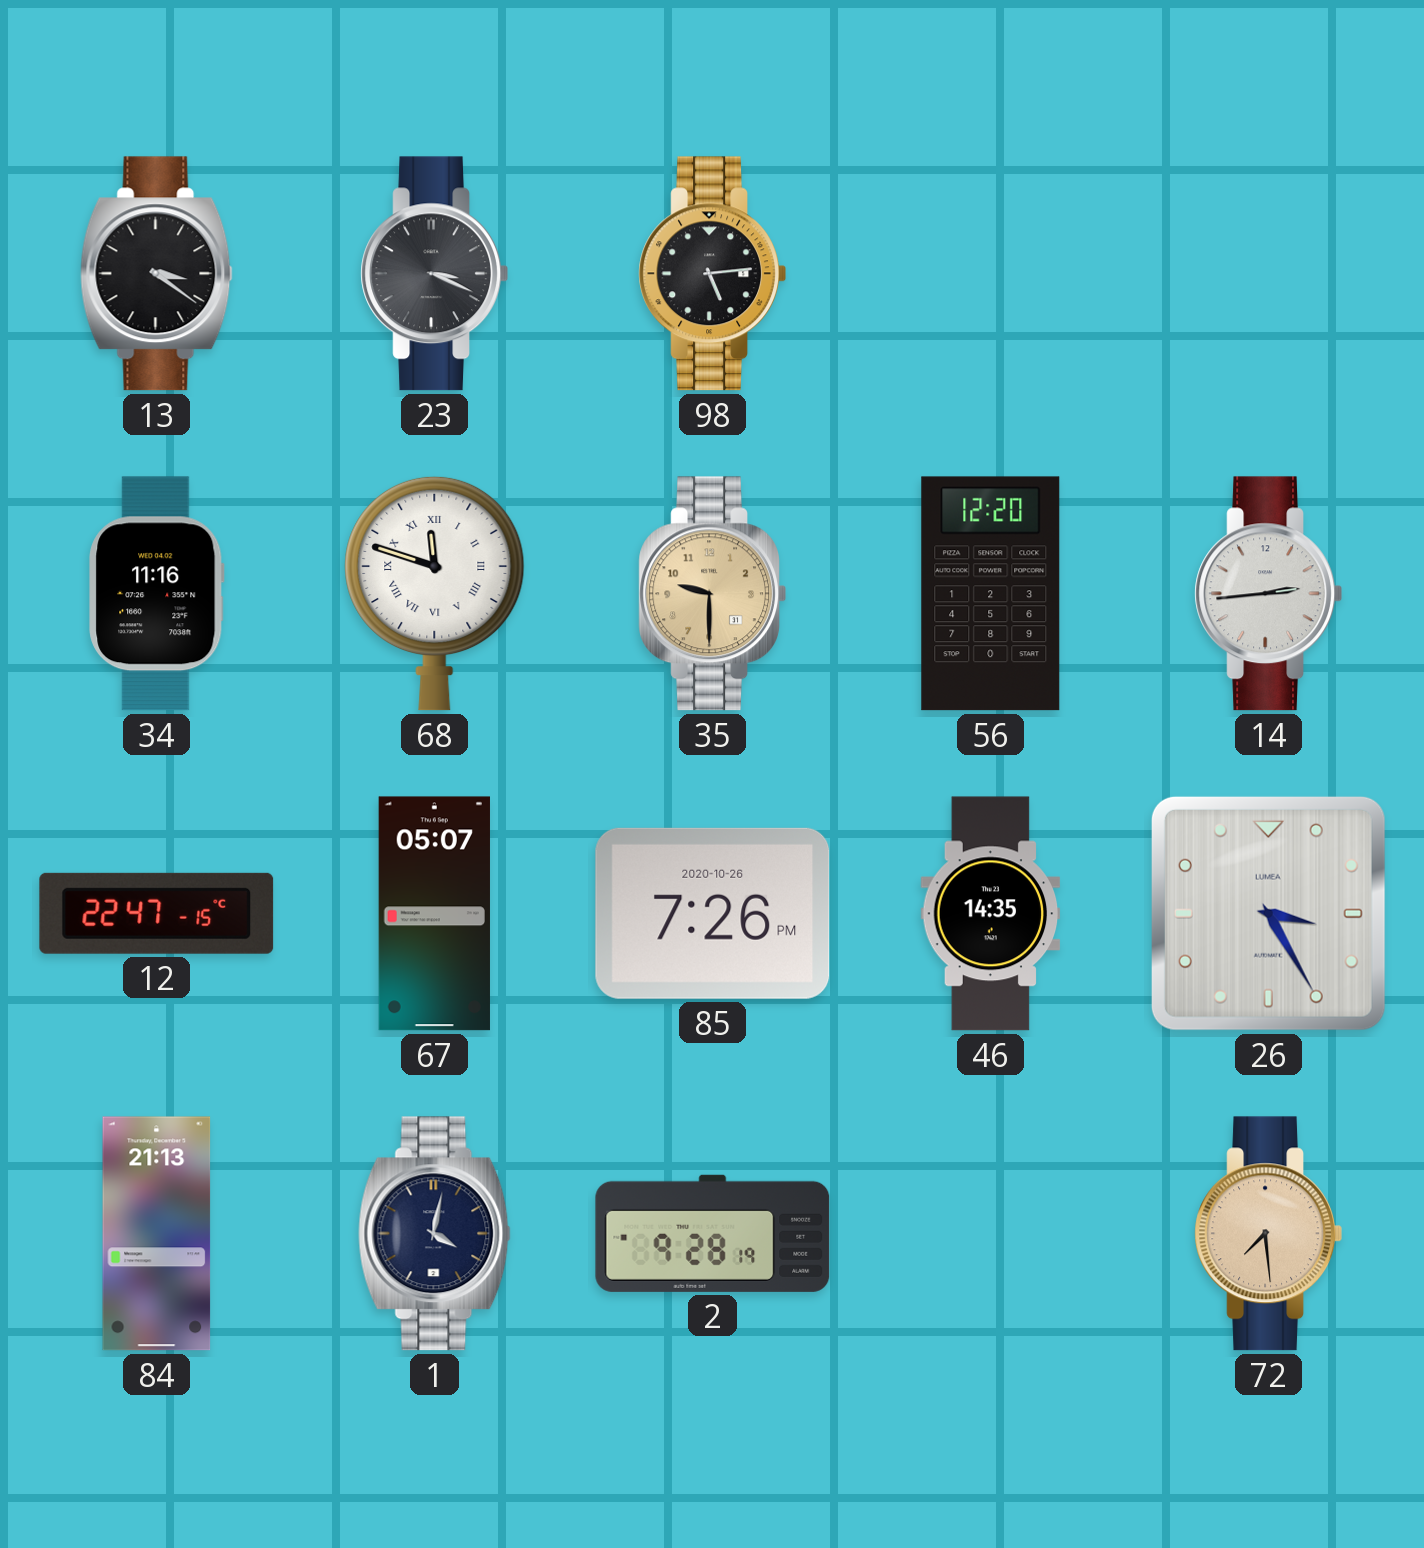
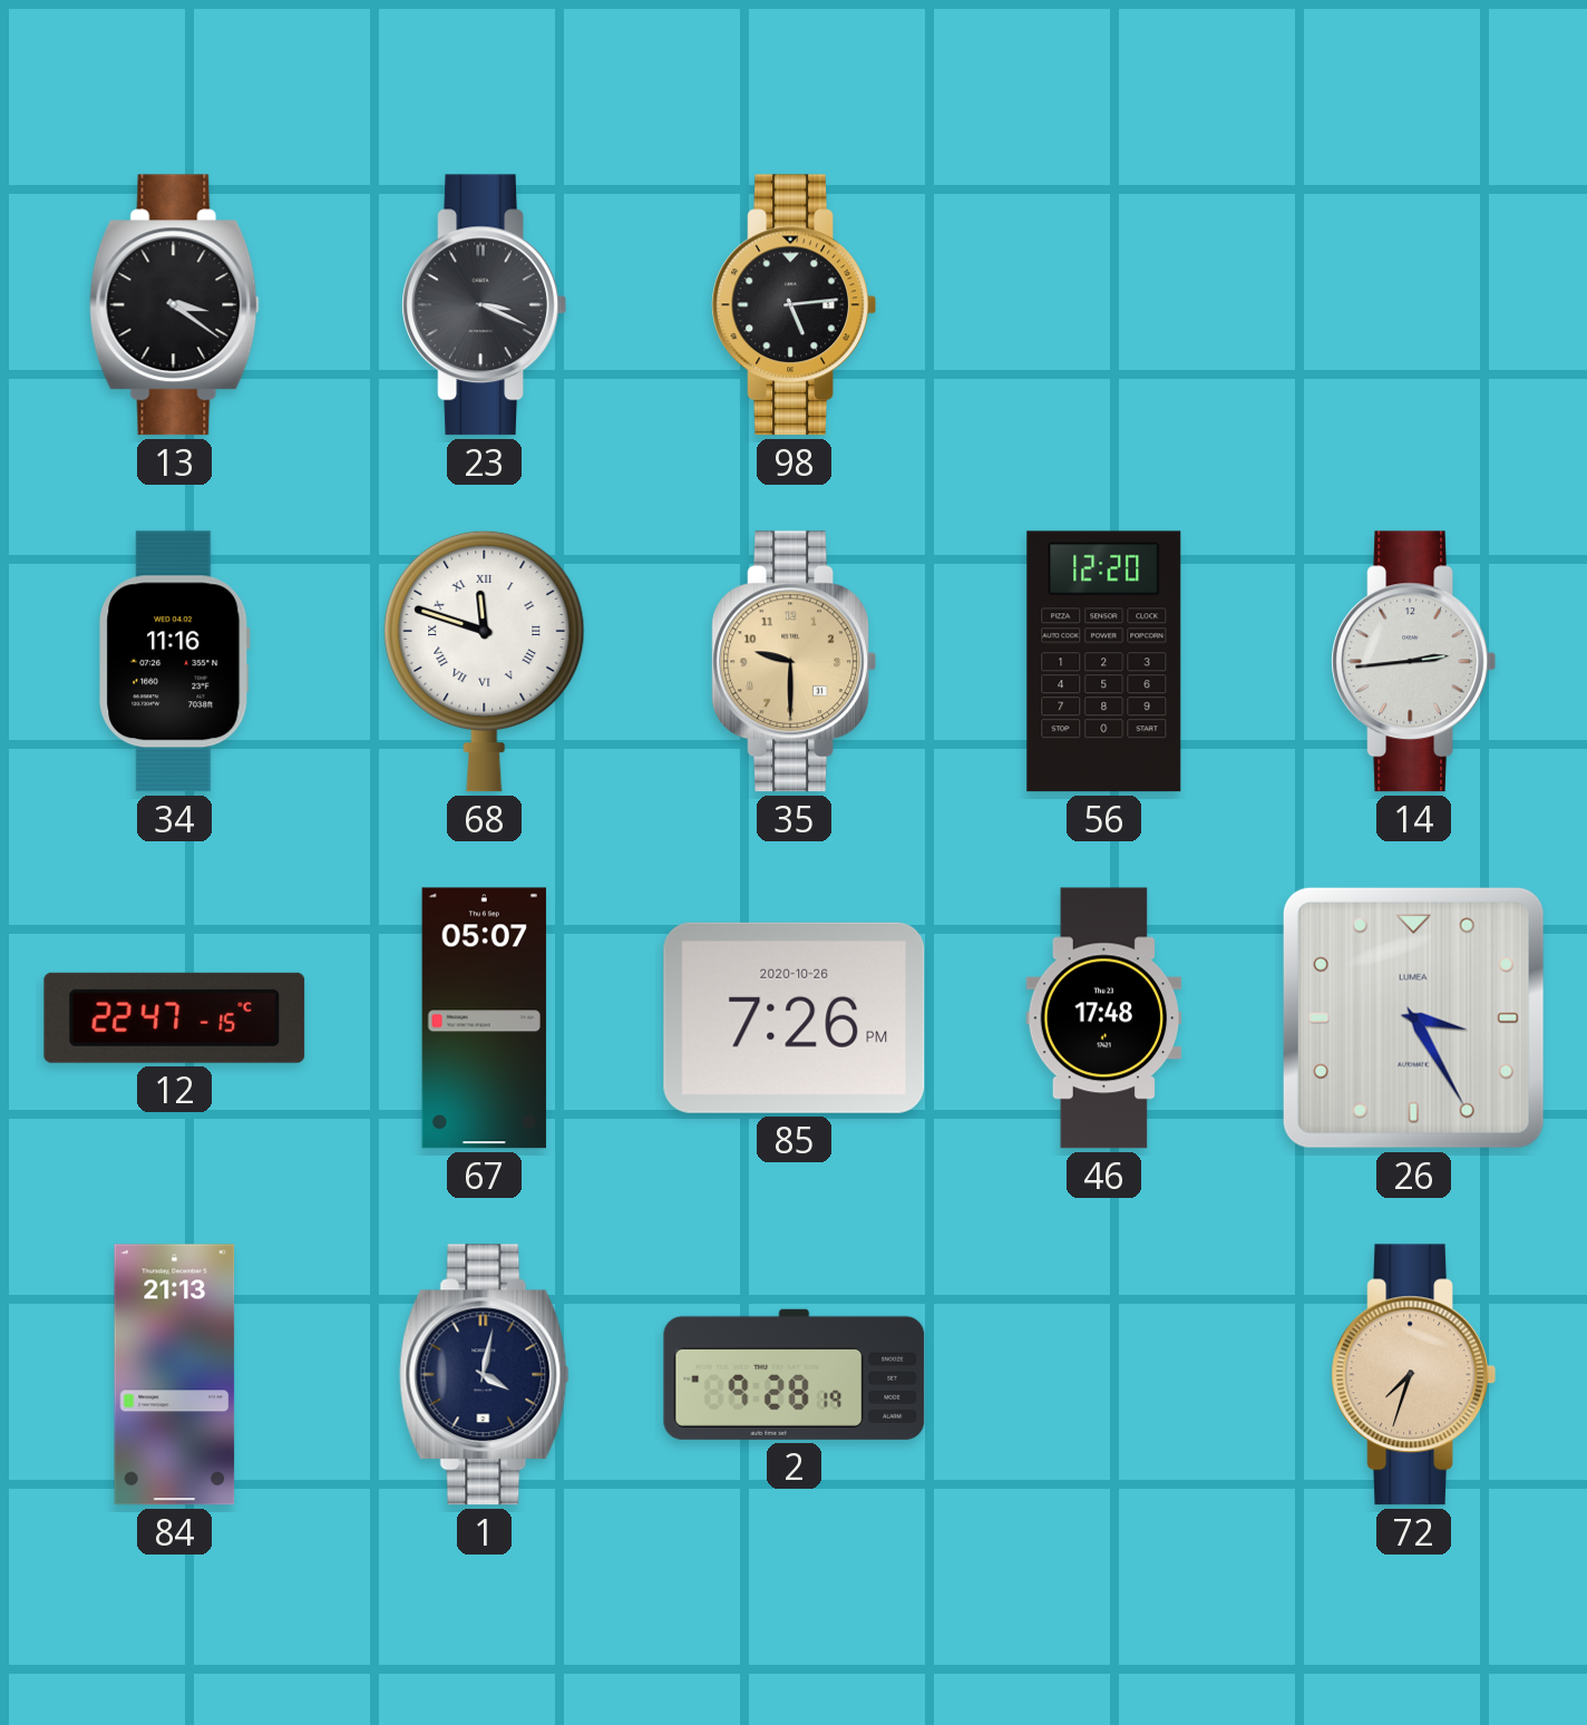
46: 14:35 -> 17:48 (1104, 1019)
72: 7:29 -> 7:33 (1413, 1375)
